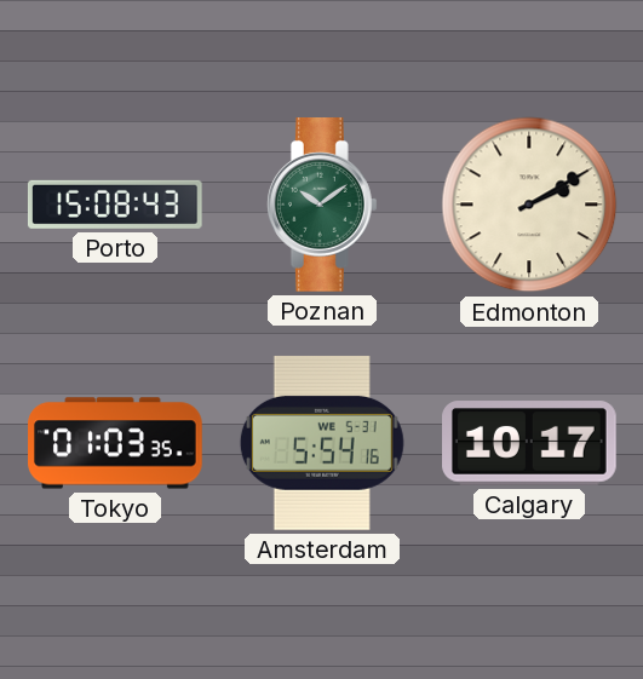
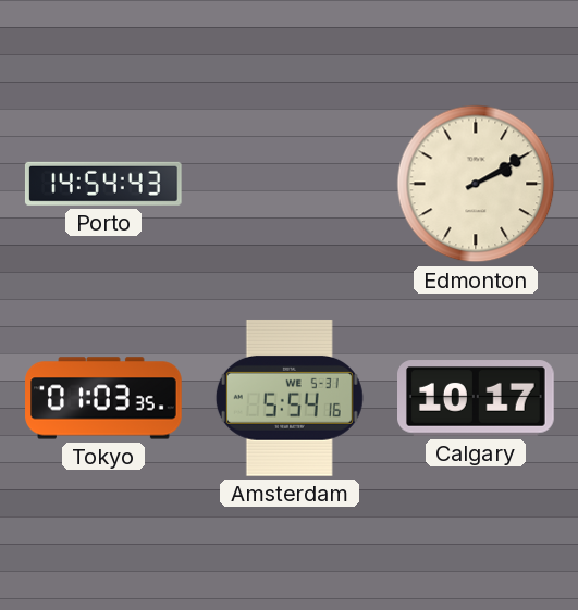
Porto: 15:08 -> 14:54 (103, 184)
Poznan: 10:09 -> none (323, 206)
